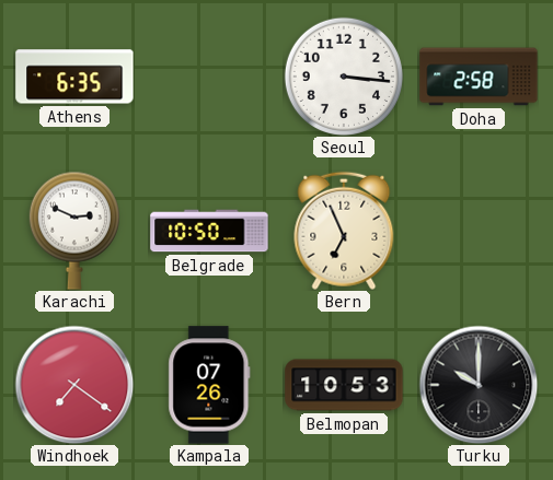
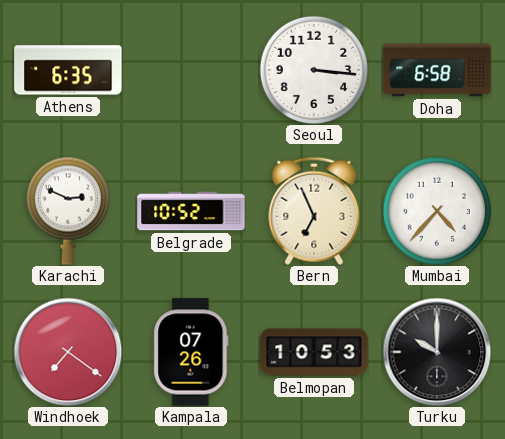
Doha: 2:58 -> 6:58 (437, 70)
Belgrade: 10:50 -> 10:52 (191, 211)
Mumbai: none -> 4:37 (437, 211)
